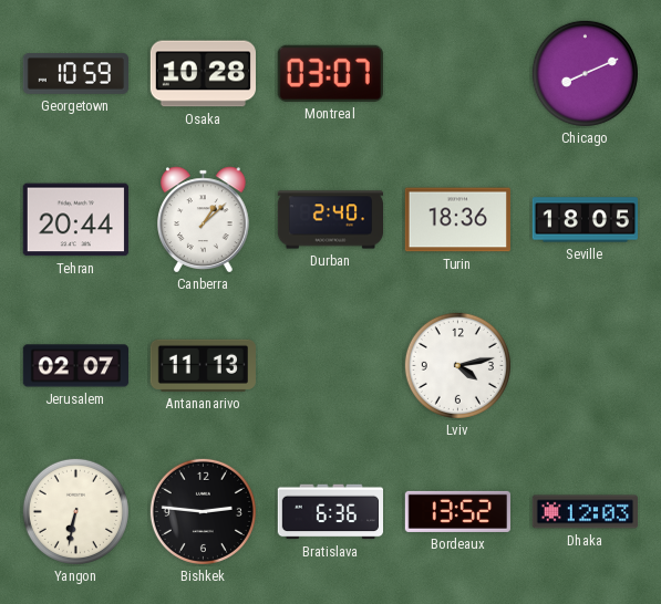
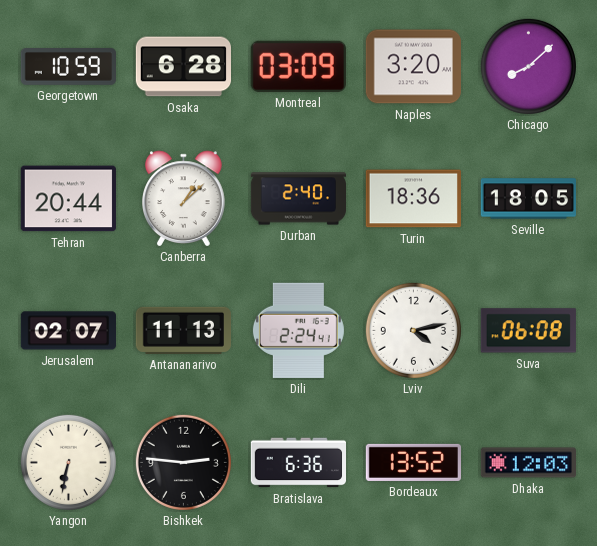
Osaka: 10:28 -> 6:28 (183, 67)
Montreal: 03:07 -> 03:09 (298, 66)
Naples: none -> 3:20 (413, 67)
Chicago: 8:11 -> 8:08 (528, 66)
Dili: none -> 2:24 (298, 330)
Suva: none -> 06:08 (528, 331)
